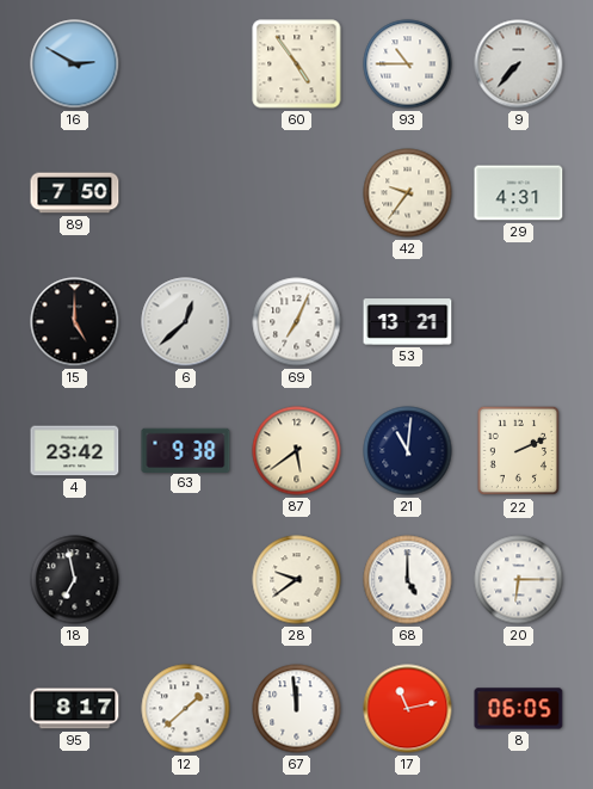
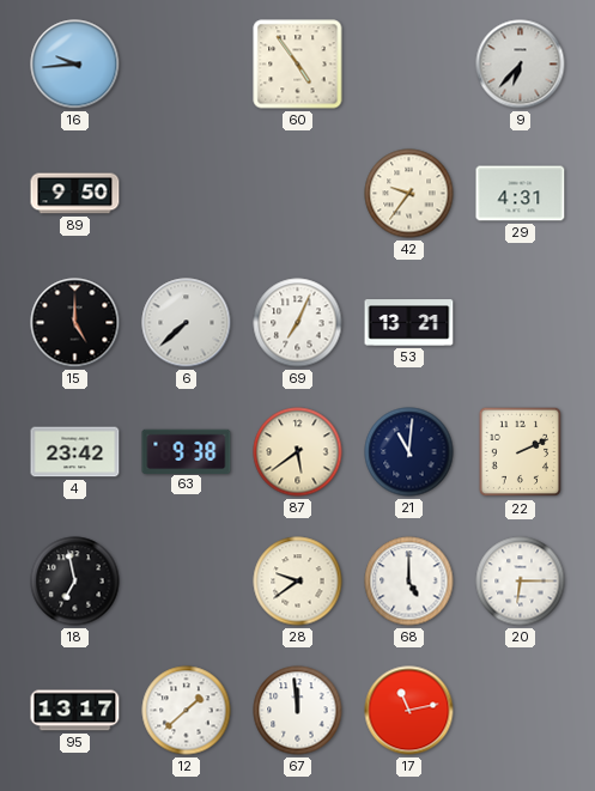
16: 2:50 -> 9:44 (75, 65)
93: 10:45 -> none (408, 64)
9: 7:37 -> 6:37 (521, 65)
89: 7:50 -> 9:50 (75, 194)
6: 12:38 -> 7:38 (187, 323)
95: 8:17 -> 13:17 (75, 711)
8: 06:05 -> none (519, 709)
